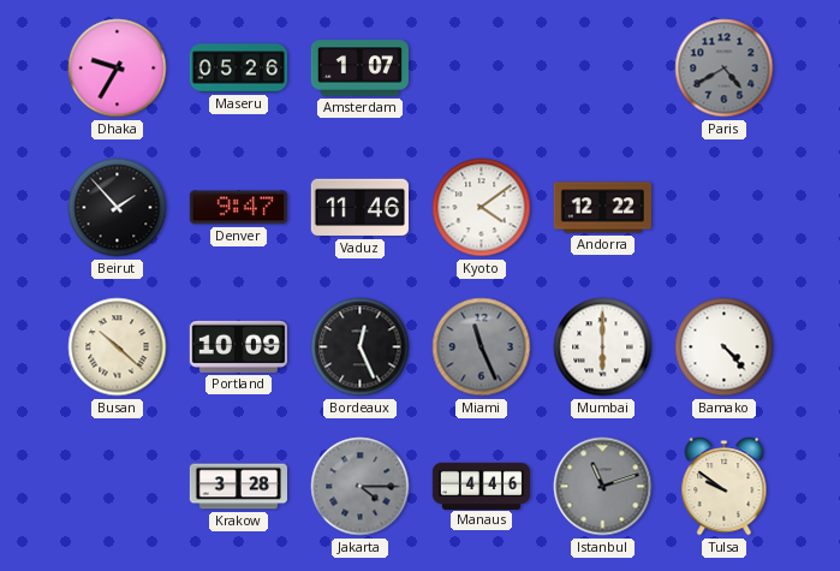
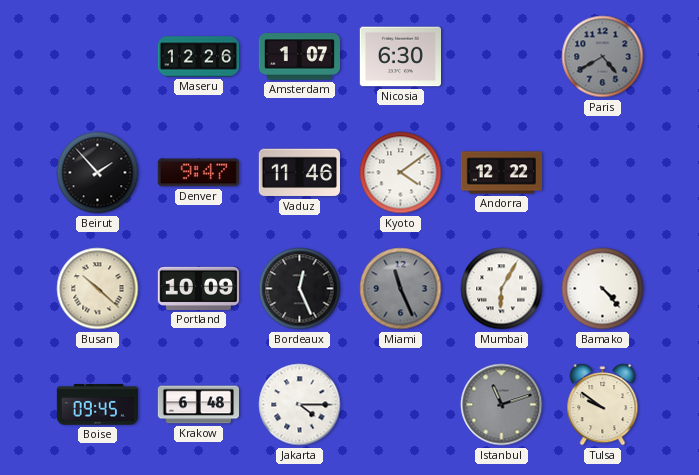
Dhaka: 9:35 -> none (118, 69)
Maseru: 05:26 -> 12:26 (198, 57)
Nicosia: none -> 6:30 (400, 57)
Mumbai: 6:00 -> 6:05 (502, 289)
Boise: none -> 09:45 (97, 405)
Krakow: 3:28 -> 6:48 (198, 405)
Jakarta dial: grey -> white (300, 405)
Manaus: 4:46 -> none (482, 486)
